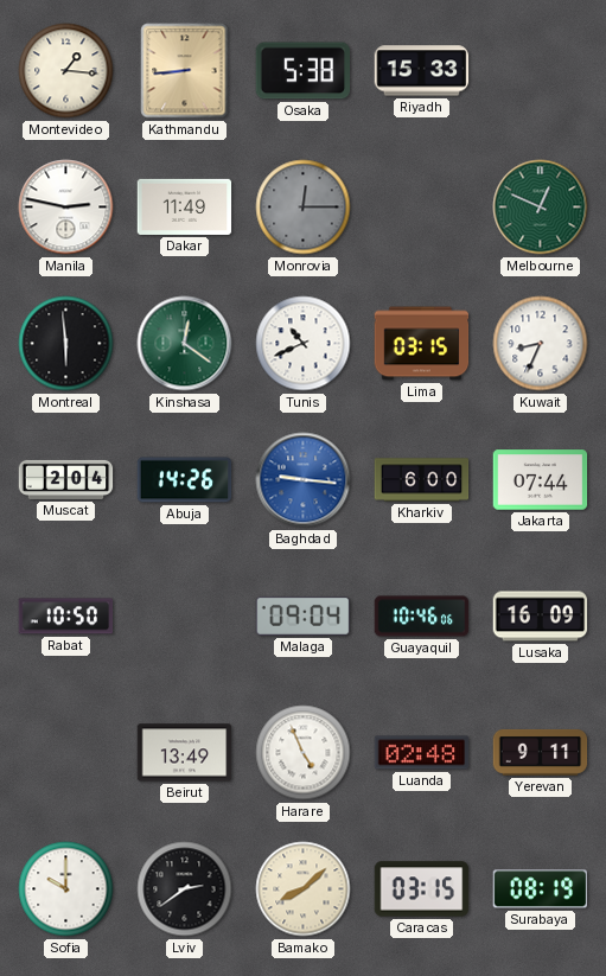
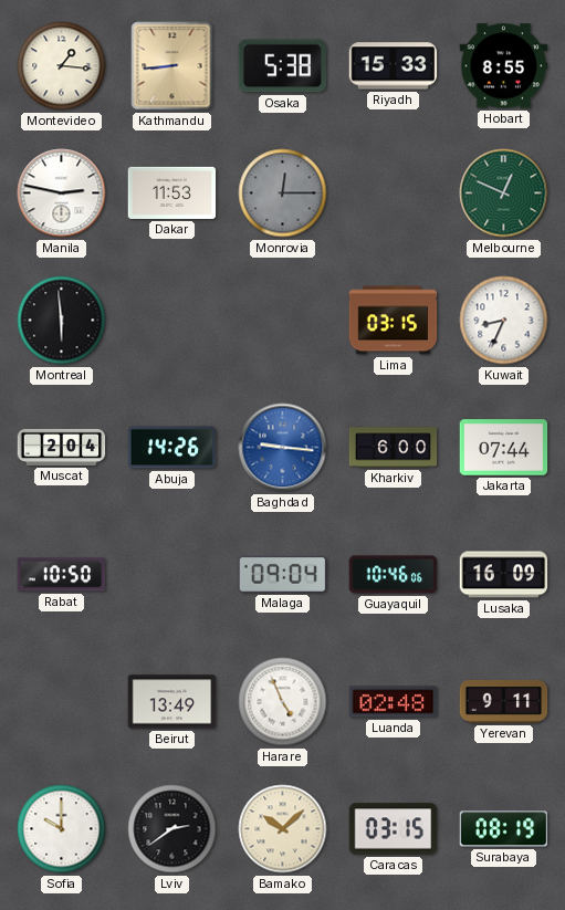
Hobart: none -> 8:55 (504, 66)
Dakar: 11:49 -> 11:53 (172, 192)
Kinshasa: 12:21 -> none (185, 344)
Tunis: 10:41 -> none (304, 344)
Bamako: 8:08 -> 10:08 (283, 829)
